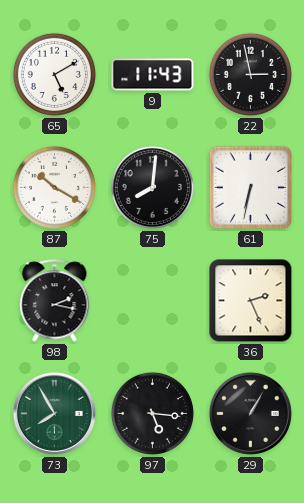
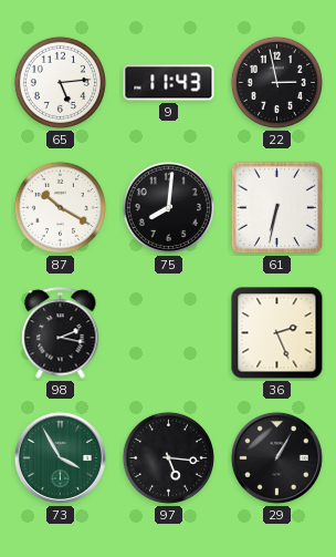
65: 5:10 -> 5:14 (60, 82)
73: 7:55 -> 3:55 (60, 457)
